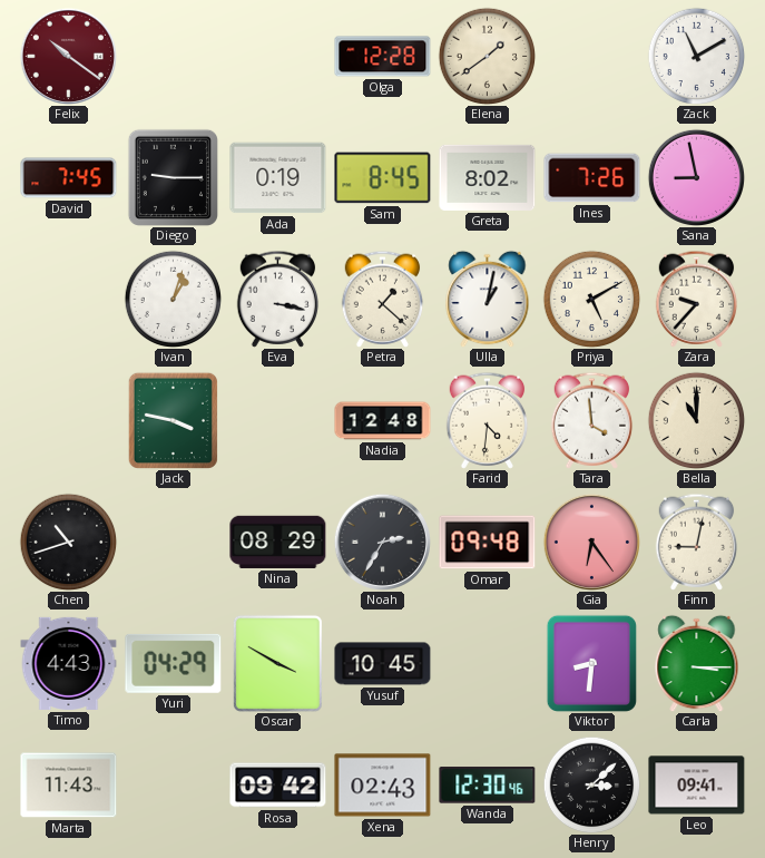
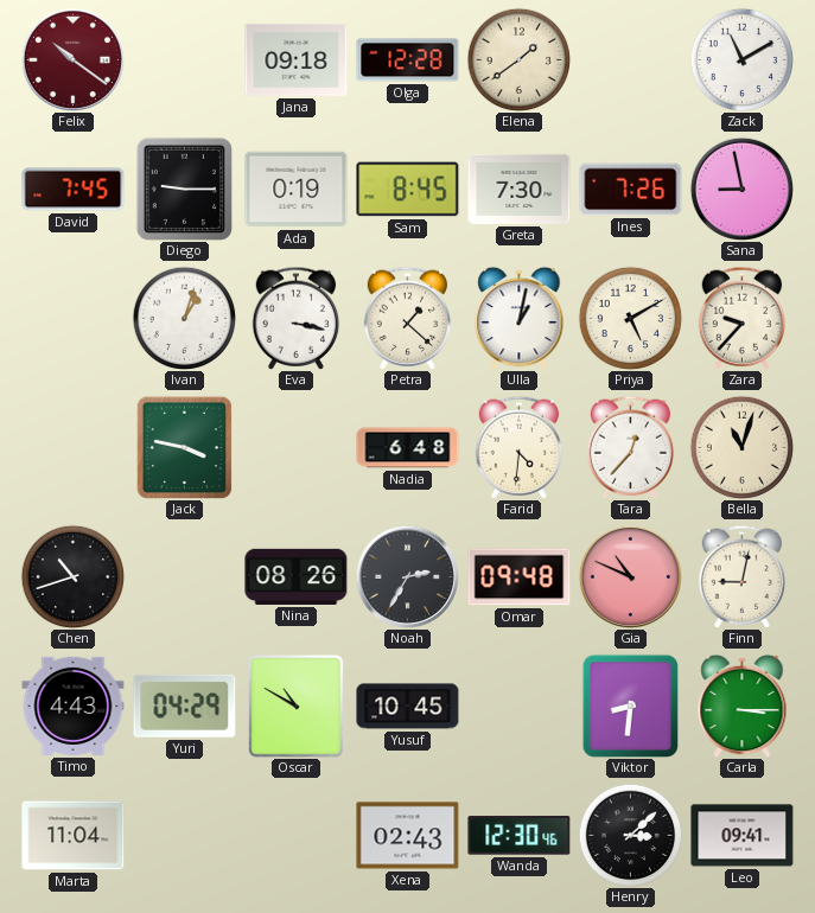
Jana: none -> 09:18 (297, 59)
Greta: 8:02 -> 7:30 (520, 189)
Nadia: 12:48 -> 6:48 (408, 448)
Tara: 3:59 -> 12:37 (631, 447)
Bella: 11:00 -> 11:03 (741, 447)
Nina: 08:29 -> 08:26 (297, 576)
Gia: 6:24 -> 10:49 (630, 576)
Oscar: 3:50 -> 10:50 (295, 705)
Marta: 11:43 -> 11:04 (74, 836)
Rosa: 09:42 -> none (278, 786)
